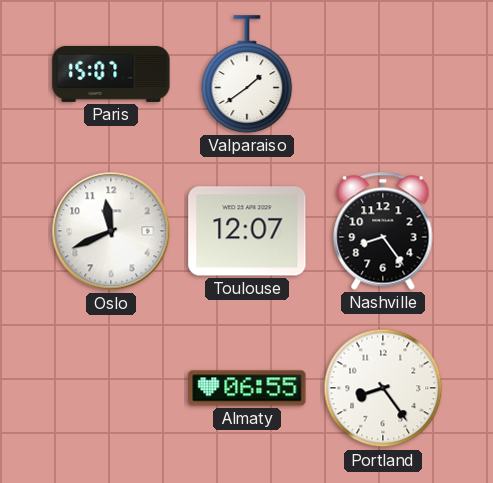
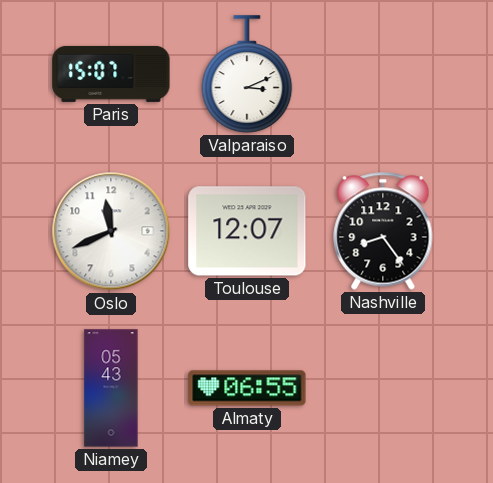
Valparaiso: 1:39 -> 3:11 (247, 74)
Niamey: none -> 05:43 (111, 388)
Portland: 8:24 -> none (383, 388)
